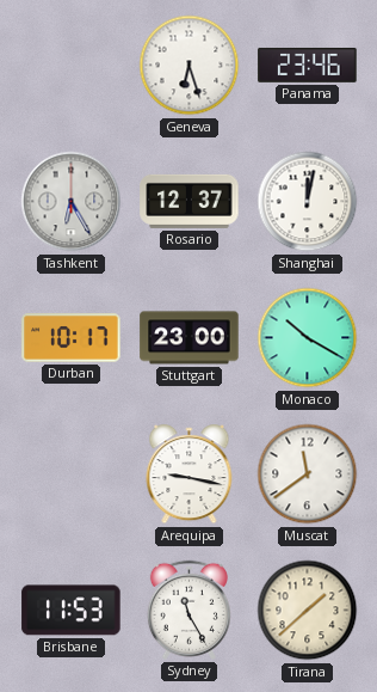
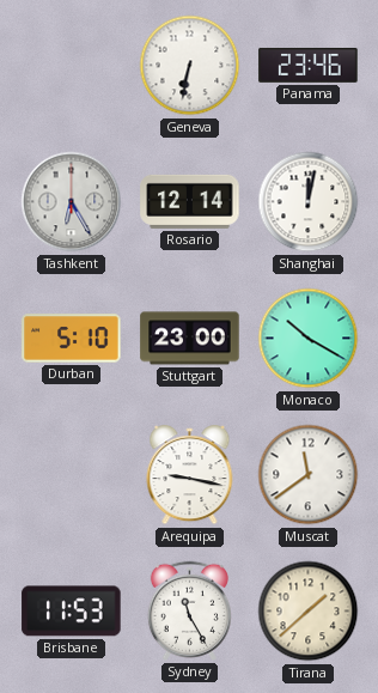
Geneva: 6:27 -> 6:32 (190, 66)
Rosario: 12:37 -> 12:14 (190, 201)
Durban: 10:17 -> 5:10 (72, 339)
